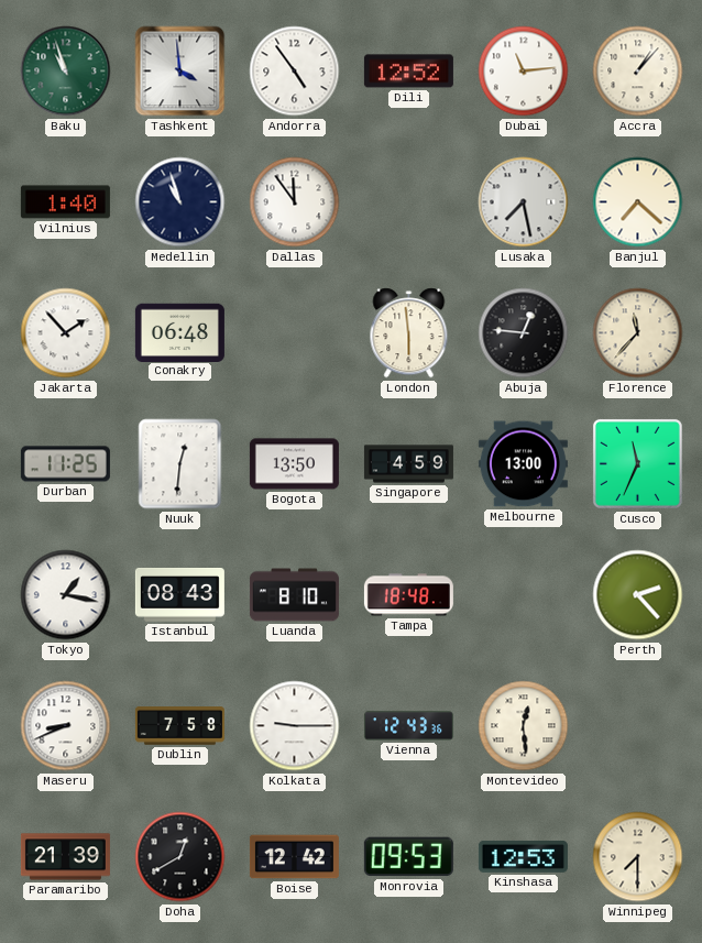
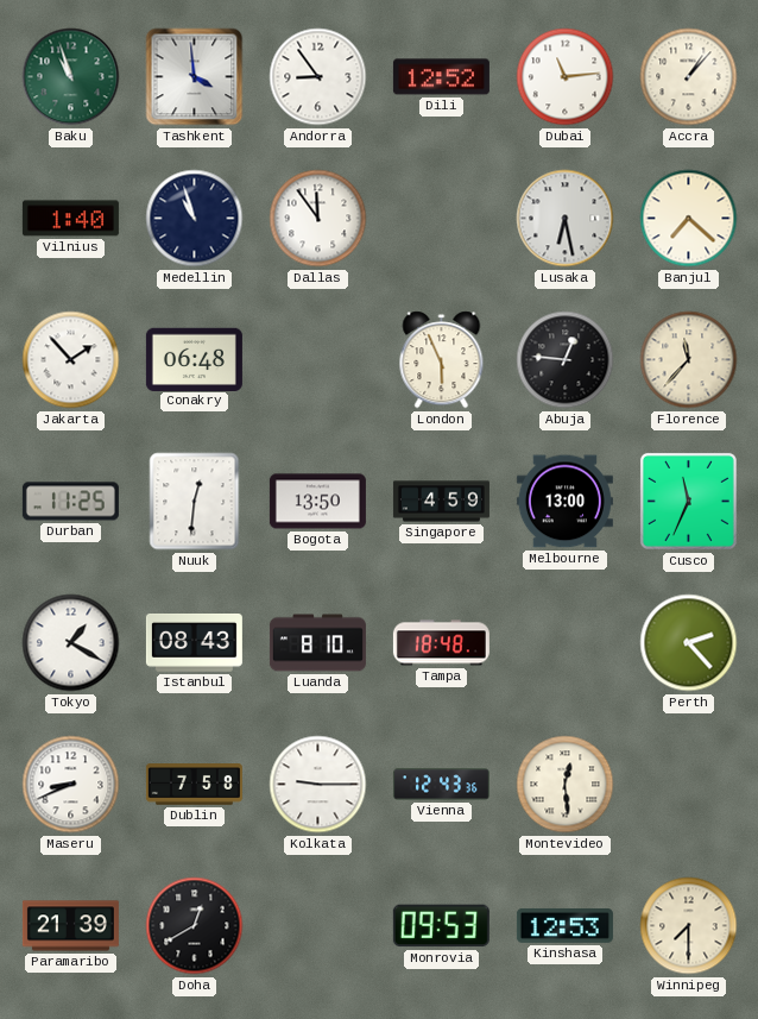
Andorra: 4:54 -> 8:54 (318, 77)
Lusaka: 7:28 -> 6:28 (566, 219)
London: 5:59 -> 5:56 (442, 360)
Tokyo: 1:17 -> 1:20 (71, 643)
Boise: 12:42 -> none (294, 857)
